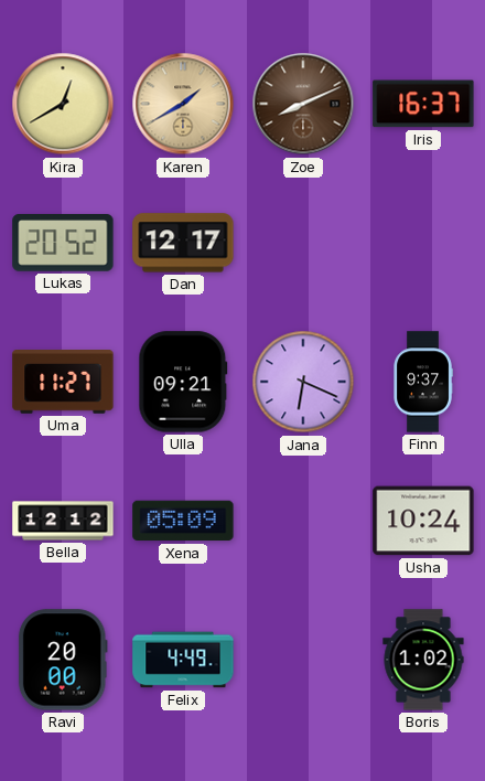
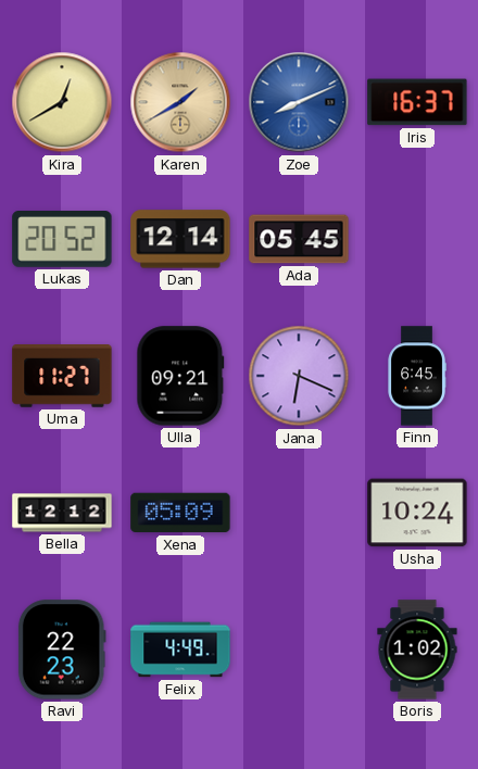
Zoe dial: brown -> blue (299, 102)
Dan: 12:17 -> 12:14 (180, 239)
Ada: none -> 05:45 (299, 239)
Finn: 9:37 -> 6:45 (417, 376)
Ravi: 20:00 -> 22:23 (62, 650)
